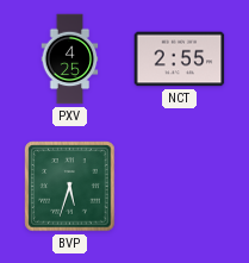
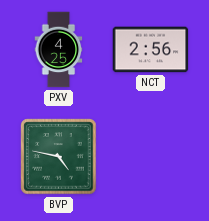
NCT: 2:55 -> 2:56 (151, 50)
BVP: 5:33 -> 4:47 (59, 157)
